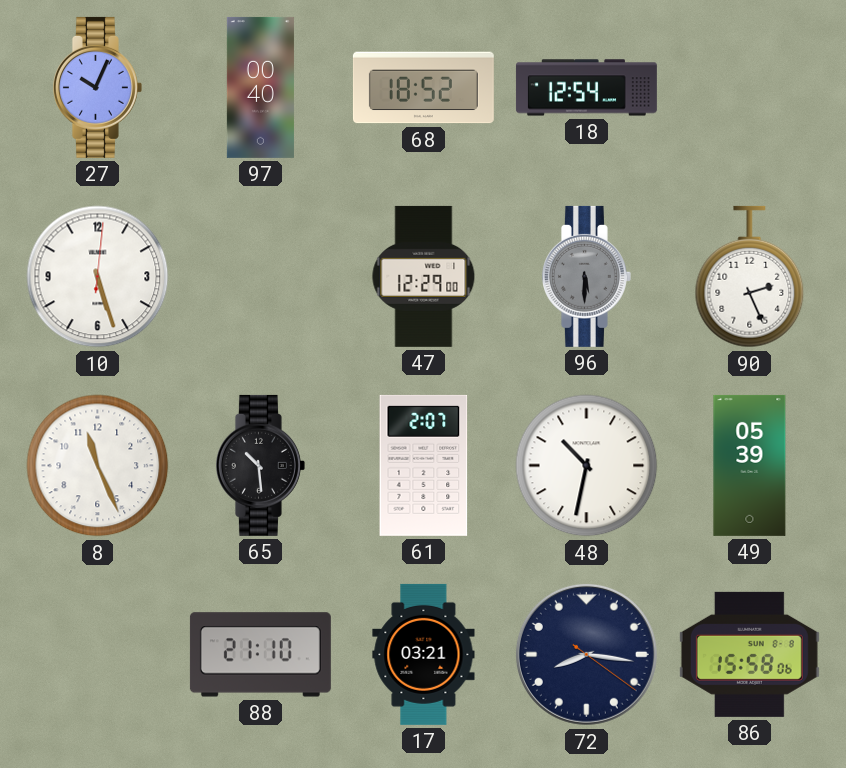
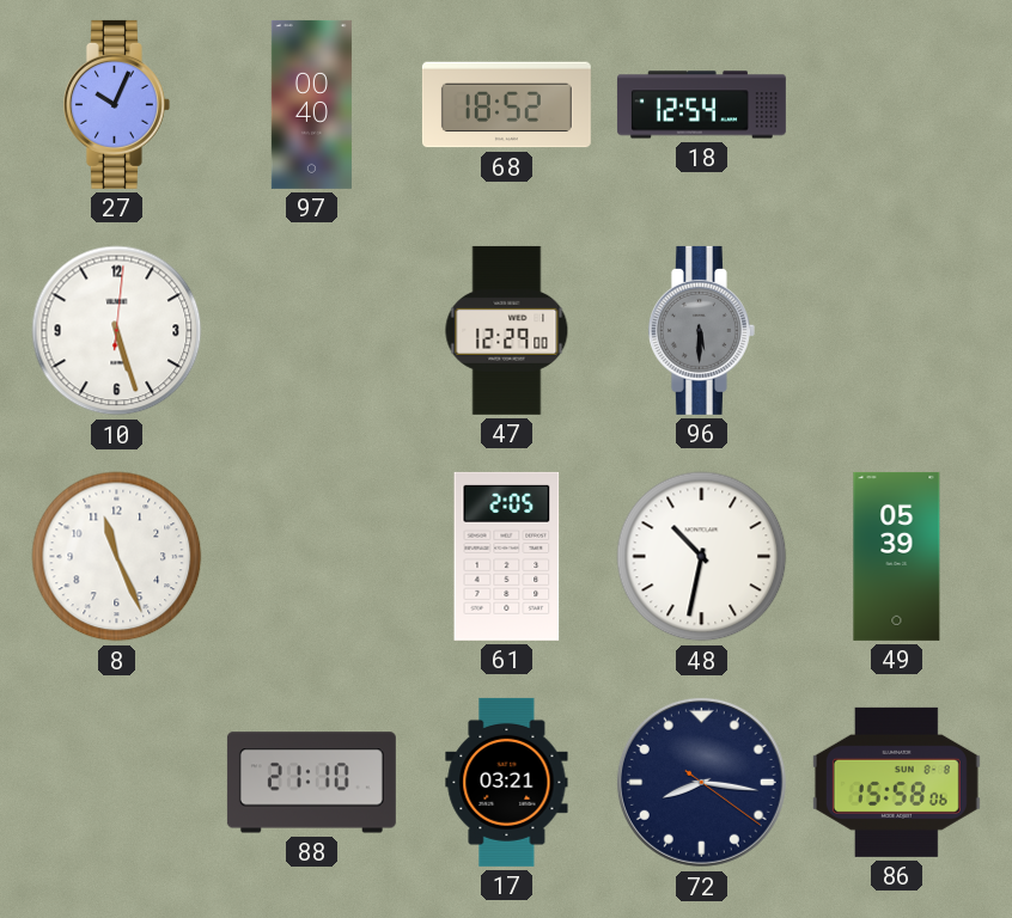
90: 2:26 -> none (750, 277)
65: 10:29 -> none (260, 465)
61: 2:07 -> 2:05 (507, 556)
